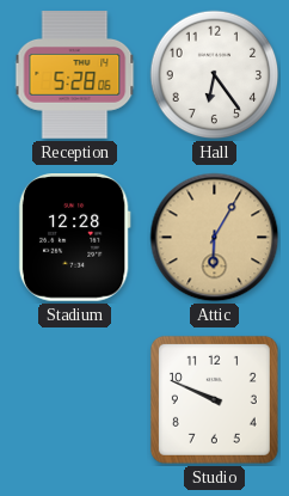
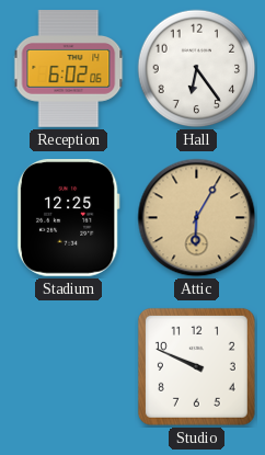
Reception: 5:28 -> 6:02 (69, 69)
Stadium: 12:28 -> 12:25 (68, 218)
